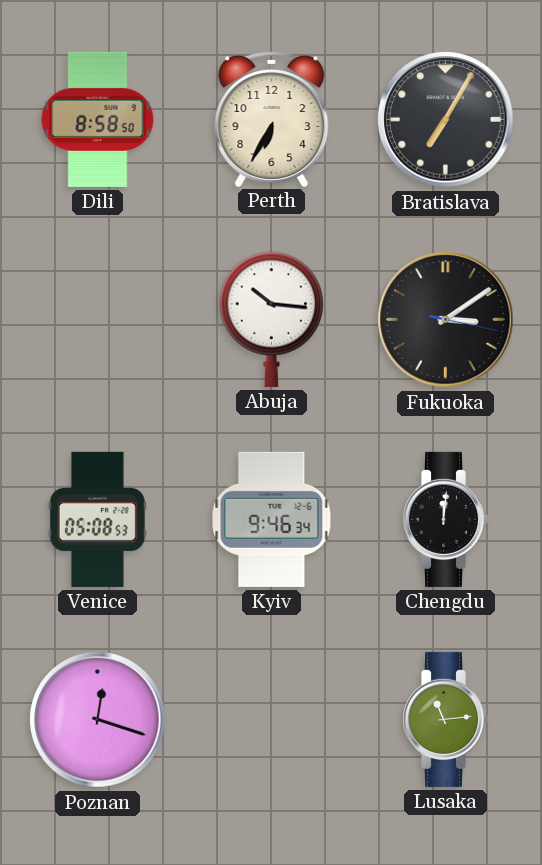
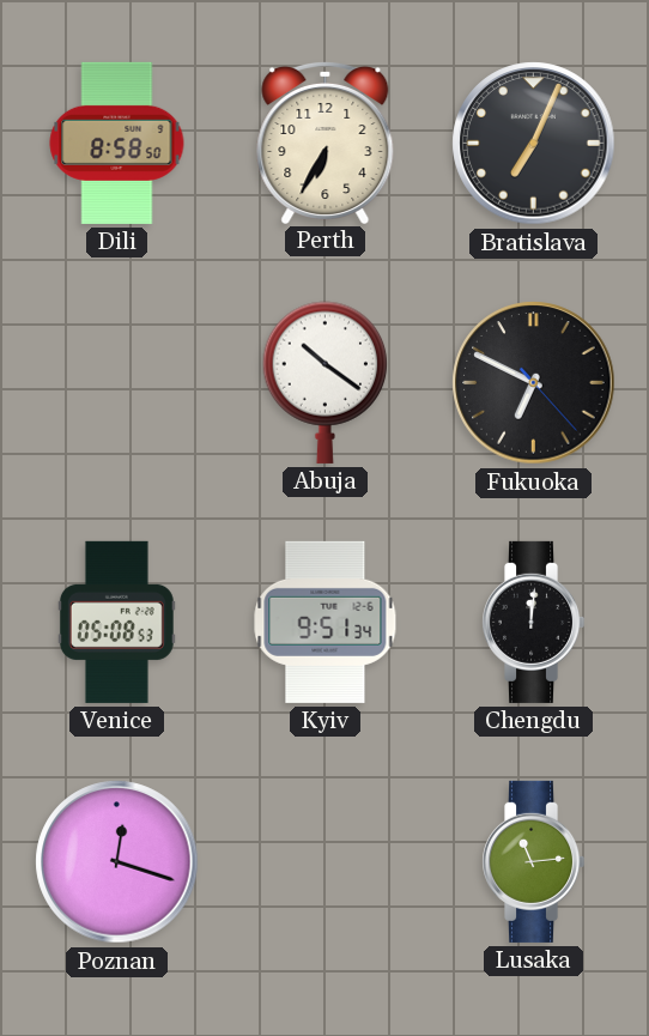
Bratislava: 7:05 -> 7:04 (534, 144)
Abuja: 10:16 -> 10:21 (326, 382)
Fukuoka: 3:09 -> 6:49 (534, 383)
Kyiv: 9:46 -> 9:51 (326, 622)
